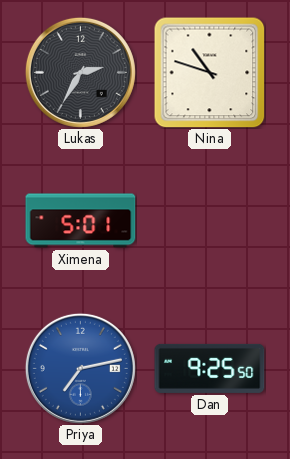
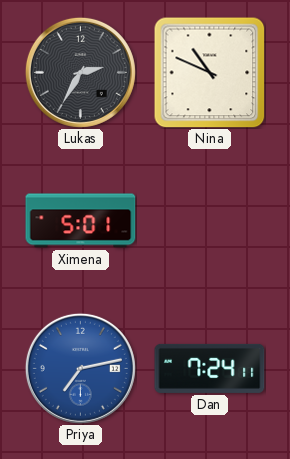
Nina: 10:48 -> 10:49 (209, 72)
Dan: 9:25 -> 7:24 (210, 368)
